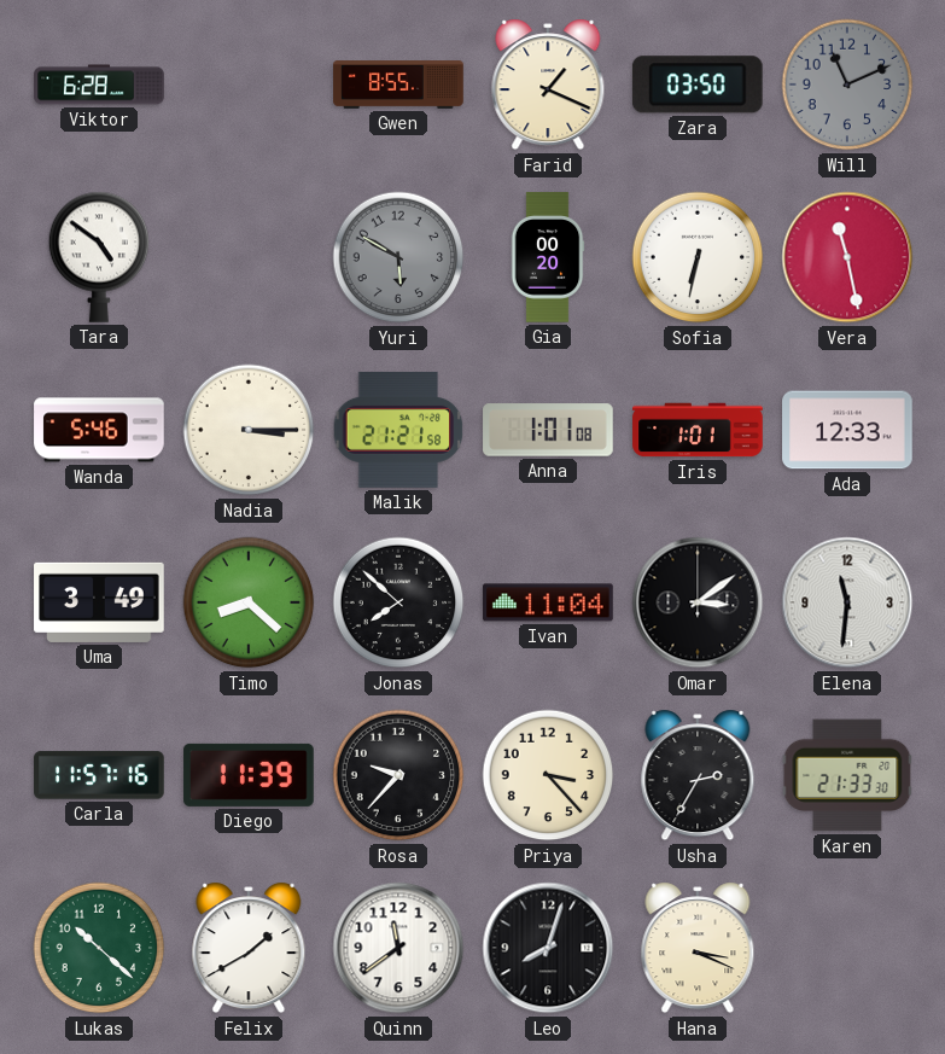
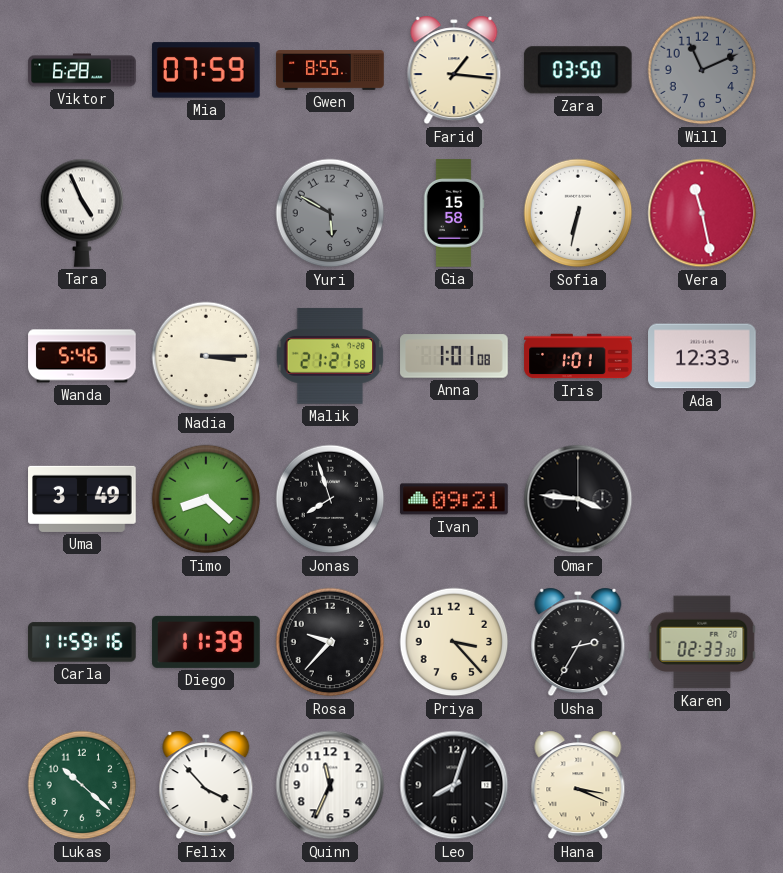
Mia: none -> 07:59 (206, 70)
Farid: 1:19 -> 1:16 (454, 70)
Tara: 4:51 -> 4:56 (82, 213)
Gia: 00:20 -> 15:58 (454, 213)
Jonas: 7:52 -> 7:57 (330, 499)
Ivan: 11:04 -> 09:21 (454, 499)
Omar: 3:09 -> 3:46 (578, 499)
Elena: 11:31 -> none (847, 602)
Carla: 11:57 -> 11:59 (82, 642)
Karen: 21:33 -> 02:33 (702, 642)
Felix: 1:40 -> 3:53 (206, 785)
Quinn: 11:39 -> 11:34 (330, 785)
